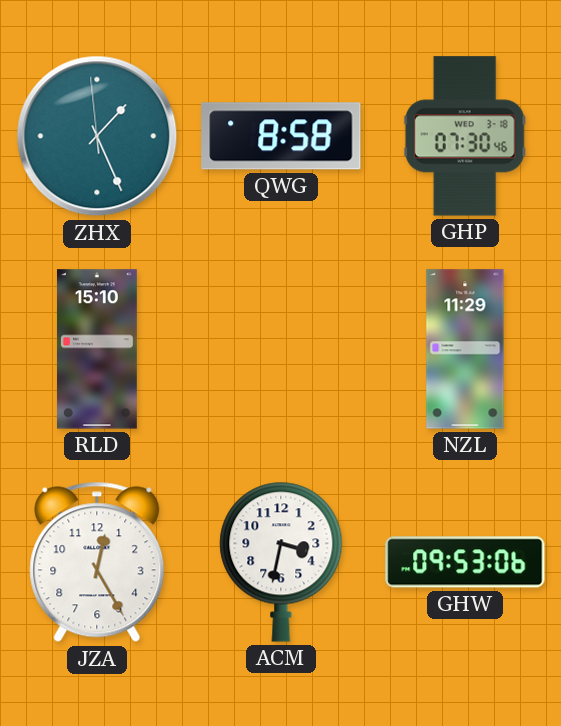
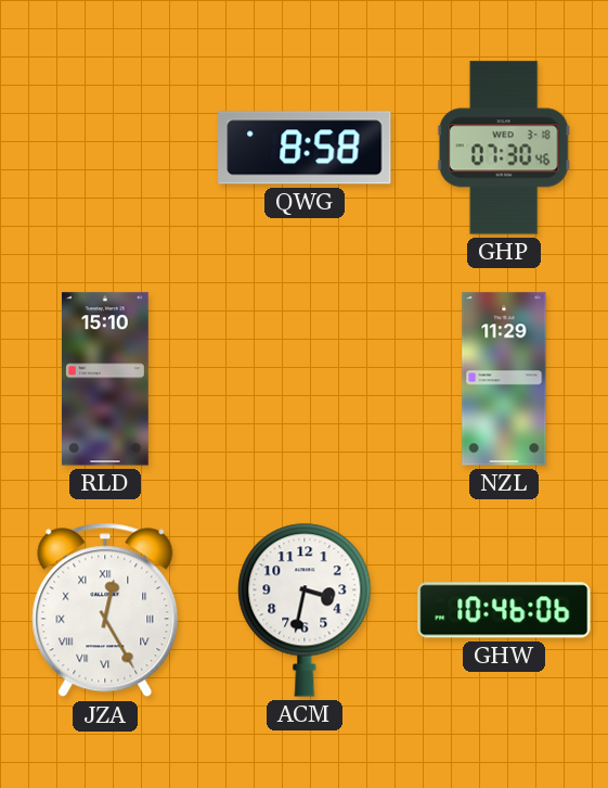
ZHX: 1:25 -> none (97, 136)
JZA numerals: Arabic -> Roman (105, 610)
GHW: 09:53 -> 10:46 (504, 610)
